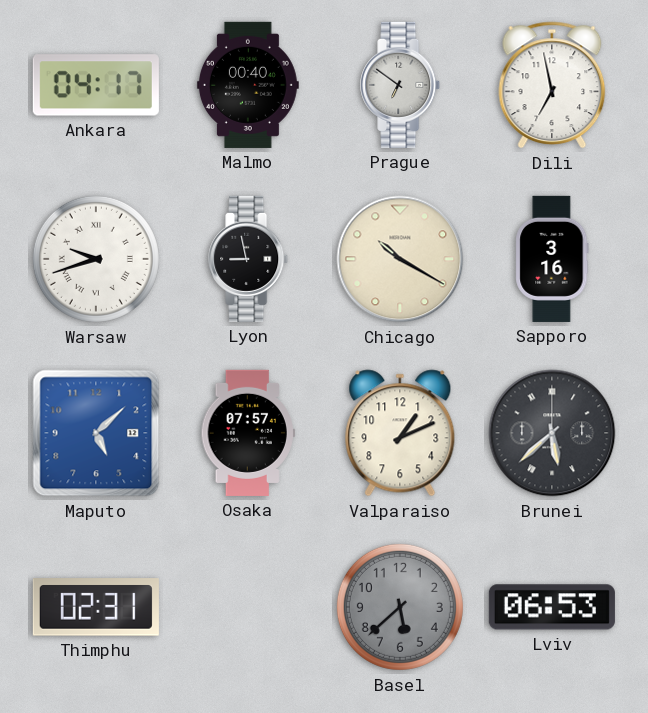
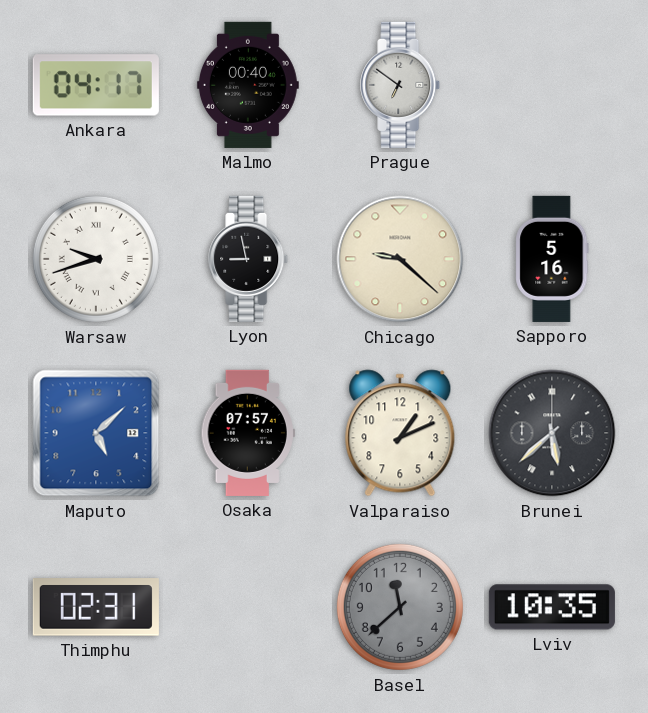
Dili: 6:58 -> none (552, 85)
Chicago: 10:20 -> 9:22 (400, 259)
Sapporo: 3:16 -> 5:16 (552, 259)
Basel: 5:38 -> 11:38 (400, 607)
Lviv: 06:53 -> 10:35 (552, 607)
